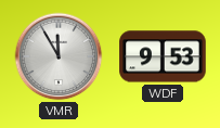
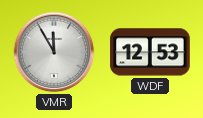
WDF: 9:53 -> 12:53 (150, 52)
